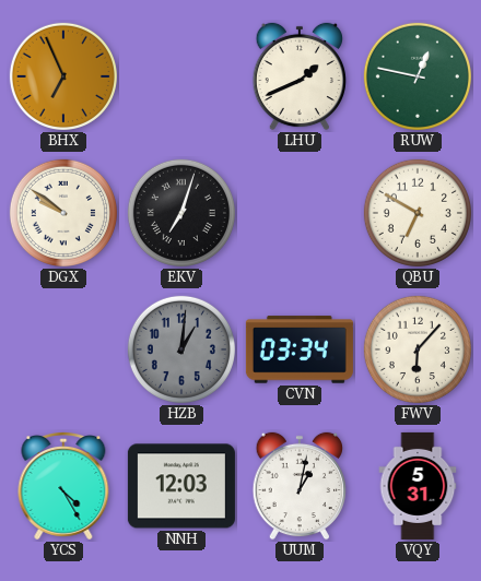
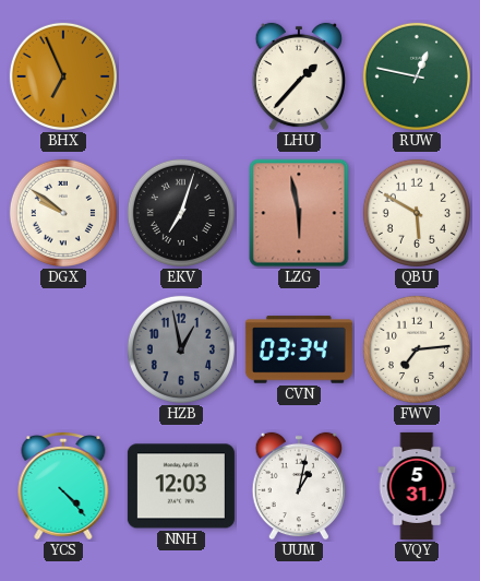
LHU: 1:41 -> 1:37 (298, 76)
LZG: none -> 5:58 (299, 213)
QBU: 6:50 -> 5:50 (417, 213)
HZB: 1:01 -> 12:58 (181, 349)
FWV: 6:07 -> 7:14 (417, 349)
YCS: 4:25 -> 4:23 (63, 487)
